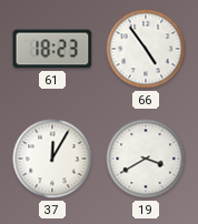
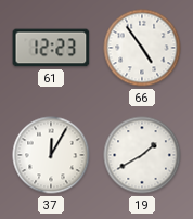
61: 18:23 -> 12:23 (51, 48)
19: 3:40 -> 1:40 (142, 155)
